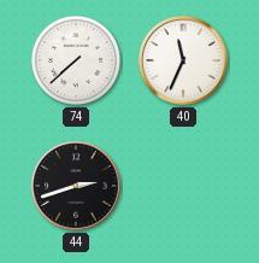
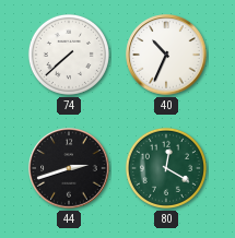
40: 11:34 -> 10:34 (166, 55)
80: none -> 12:20 (166, 168)
